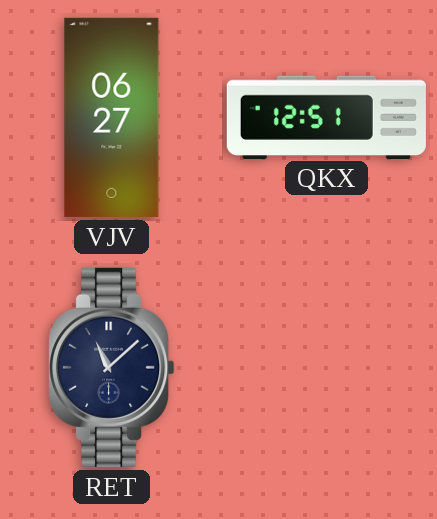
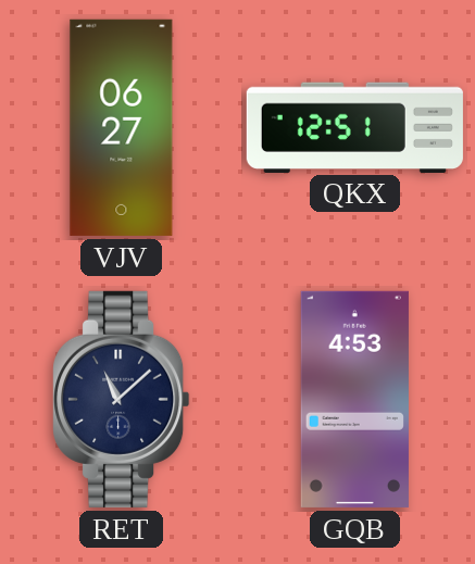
GQB: none -> 4:53 (354, 399)
